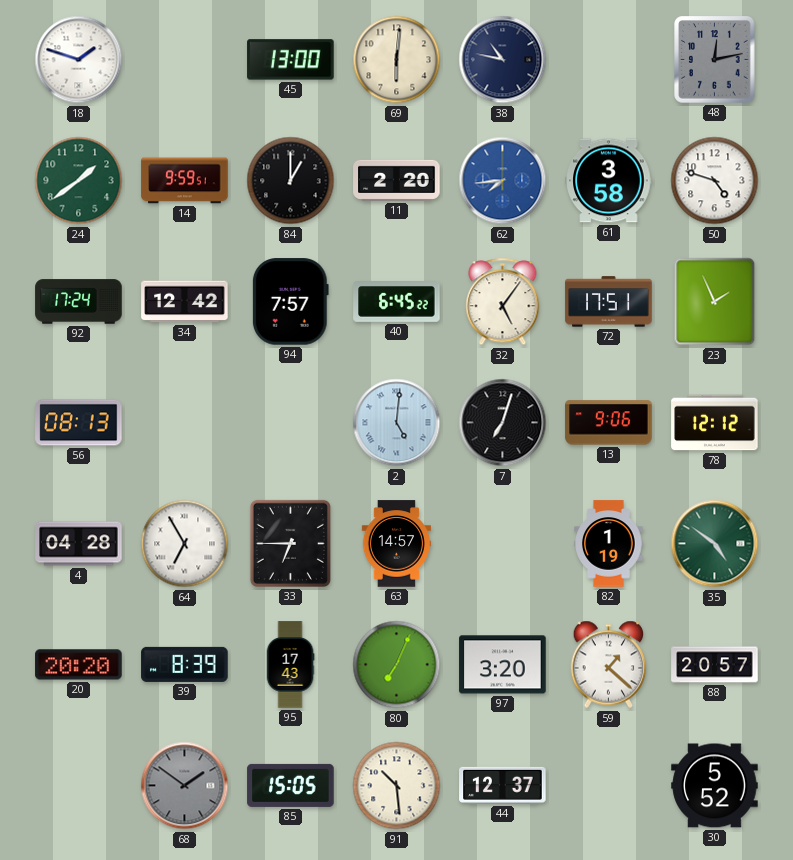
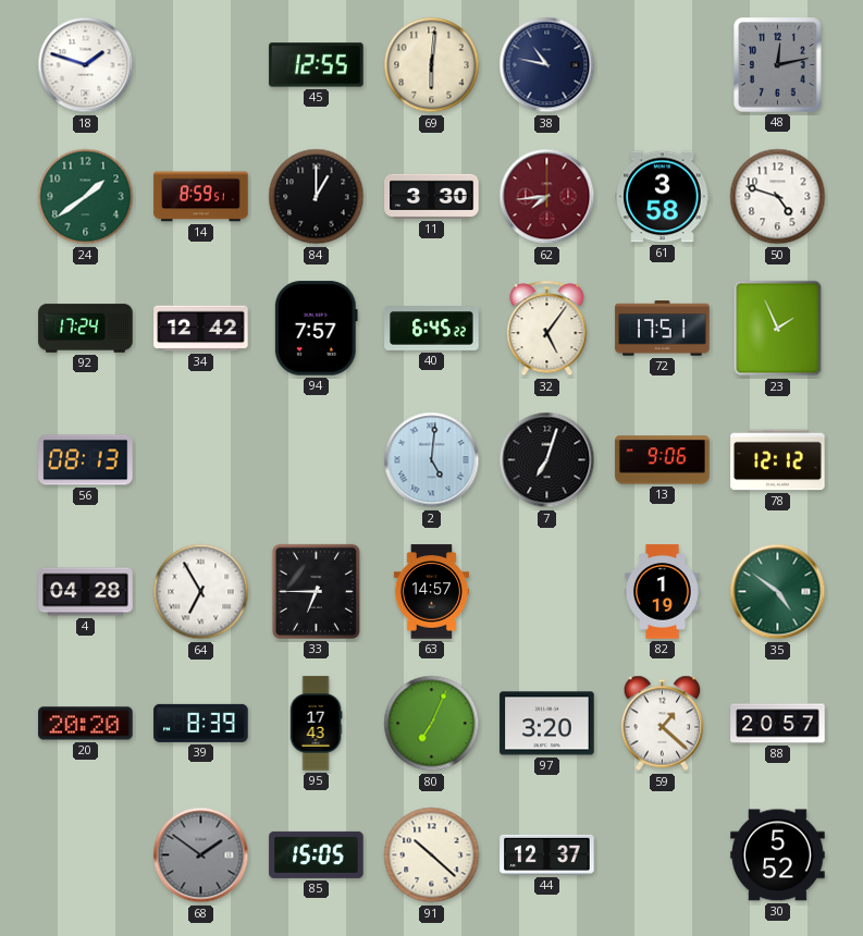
45: 13:00 -> 12:55 (317, 65)
14: 9:59 -> 8:59 (201, 197)
11: 2:20 -> 3:30 (432, 196)
62 dial: blue -> burgundy (547, 197)
91: 10:29 -> 10:22 (432, 855)
